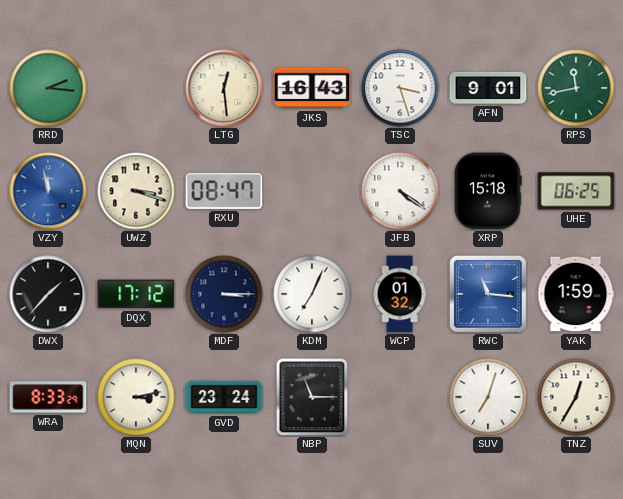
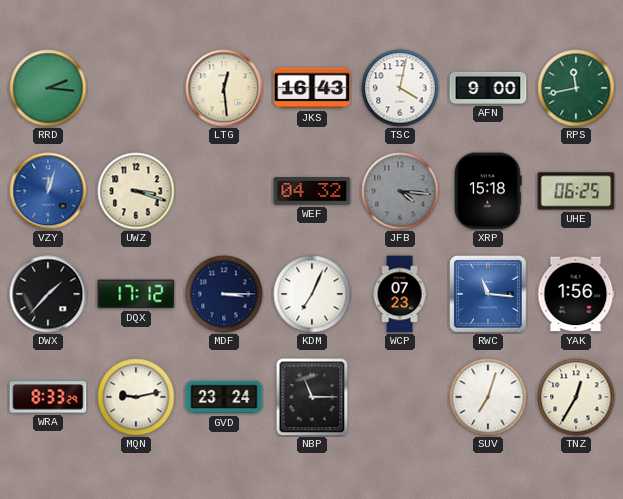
TSC: 3:27 -> 4:02 (400, 88)
AFN: 9:01 -> 9:00 (488, 88)
VZY: 11:58 -> 12:03 (48, 191)
RXU: 08:47 -> none (224, 191)
WEF: none -> 04:32 (312, 191)
JFB: 4:21 -> 4:16 (400, 191)
JFB dial: white -> grey (400, 191)
WCP: 01:32 -> 07:23 (400, 294)
YAK: 1:59 -> 1:56 (576, 294)
MQN: 3:13 -> 9:13 (136, 397)
